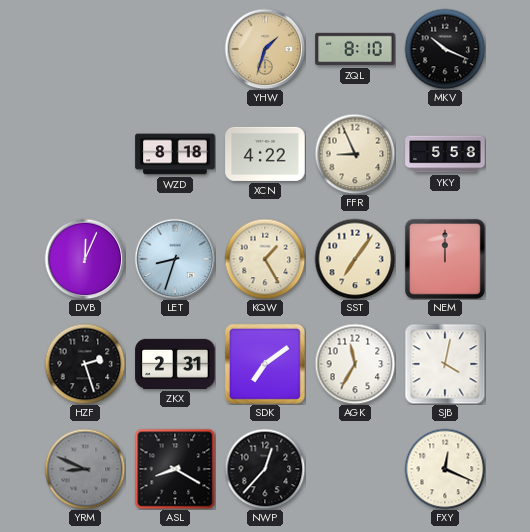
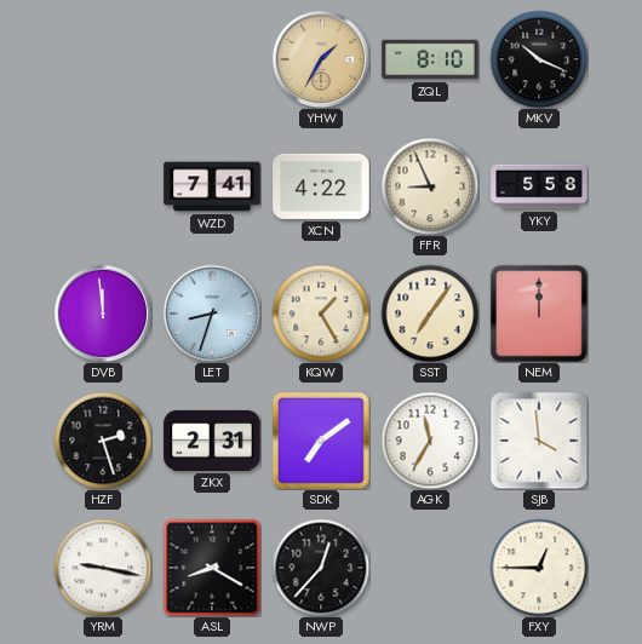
YHW: 1:33 -> 1:35 (321, 59)
WZD: 8:18 -> 7:41 (212, 186)
DVB: 12:04 -> 11:59 (103, 314)
SJB: 4:02 -> 3:59 (539, 441)
YRM: 8:49 -> 9:17 (103, 568)
YRM dial: grey -> white (103, 568)
FXY: 12:19 -> 12:45 (539, 568)
